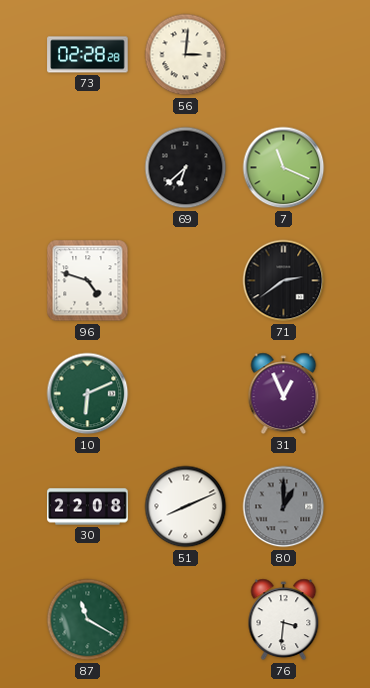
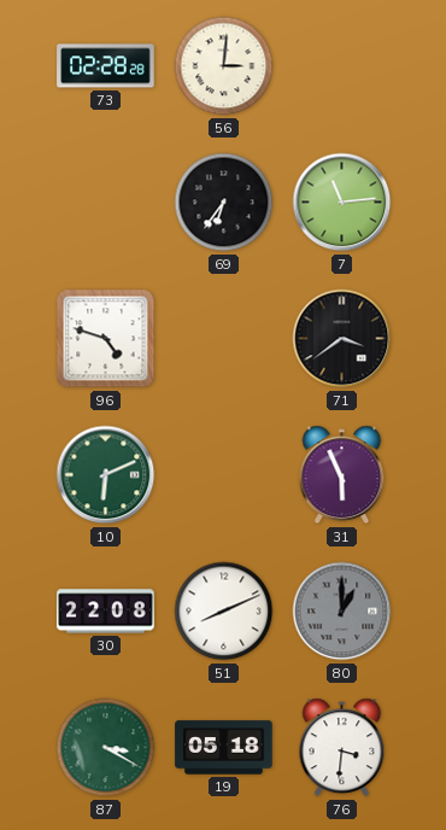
69: 6:38 -> 6:36 (224, 203)
7: 11:19 -> 11:14 (342, 203)
71: 2:39 -> 3:39 (342, 339)
31: 12:56 -> 5:56 (342, 475)
87: 11:20 -> 3:20 (106, 748)
19: none -> 05:18 (224, 748)
